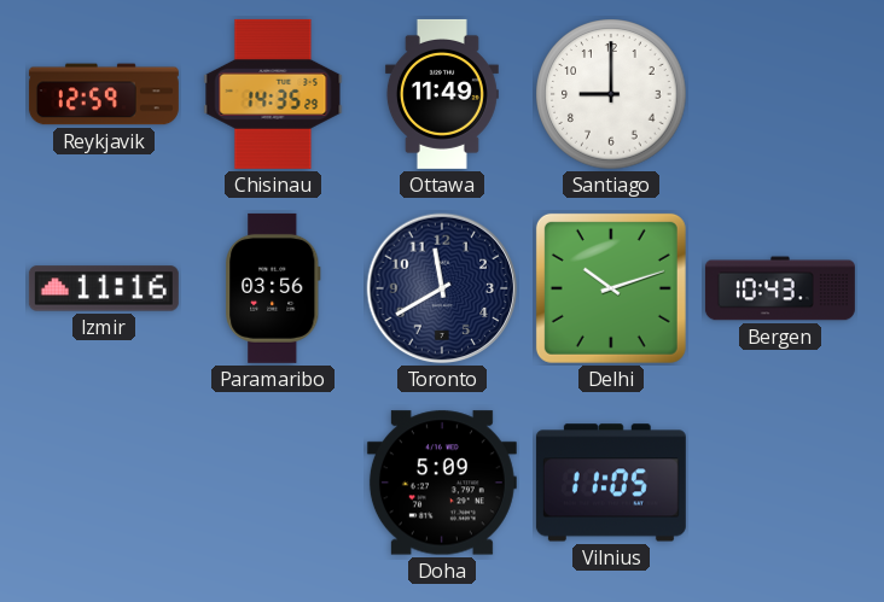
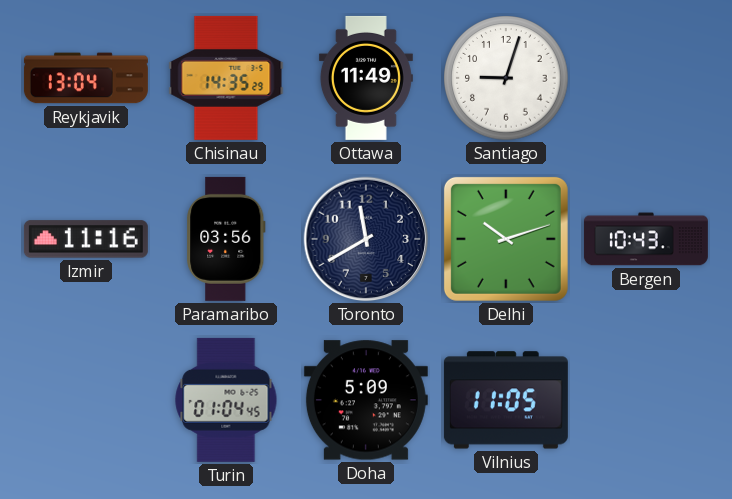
Reykjavik: 12:59 -> 13:04 (86, 78)
Santiago: 9:00 -> 9:03 (506, 78)
Turin: none -> 01:04 (226, 400)
